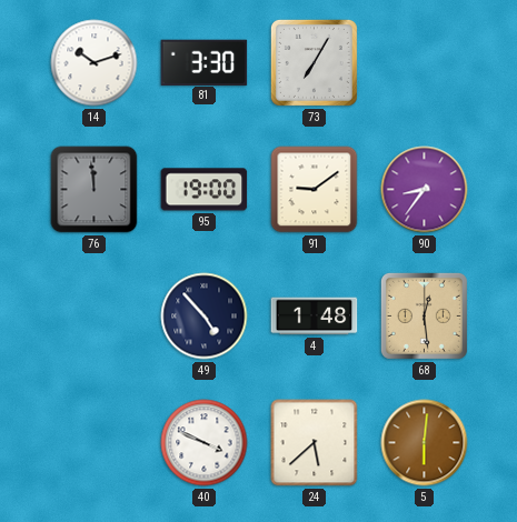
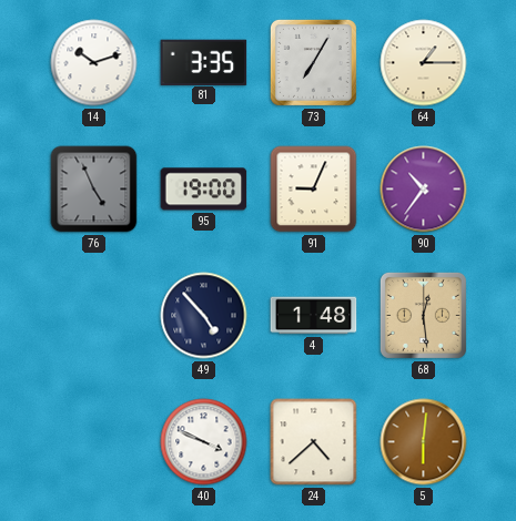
81: 3:30 -> 3:35 (204, 62)
64: none -> 1:15 (424, 63)
76: 11:59 -> 4:56 (94, 190)
91: 9:09 -> 9:04 (314, 190)
90: 8:36 -> 10:36 (424, 190)
24: 5:38 -> 4:38 (314, 442)
